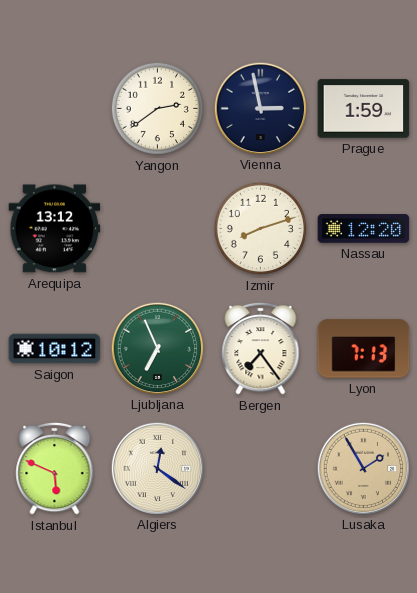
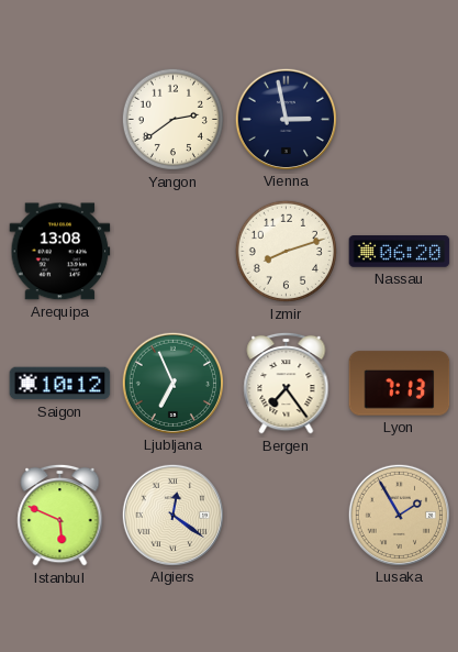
Prague: 1:59 -> none (364, 109)
Arequipa: 13:12 -> 13:08 (60, 252)
Nassau: 12:20 -> 06:20 (400, 252)
